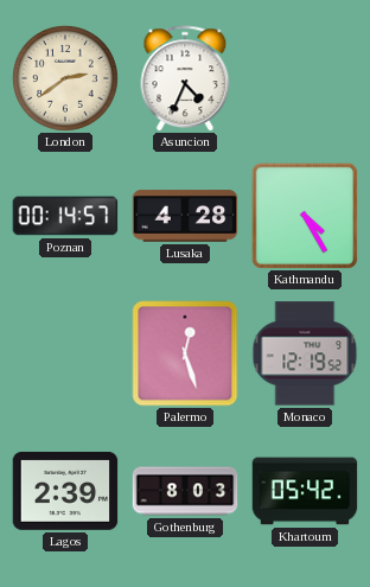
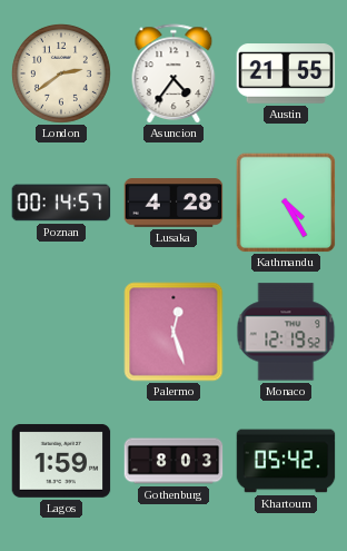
Asuncion: 4:34 -> 4:36 (173, 73)
Austin: none -> 21:55 (286, 73)
Lagos: 2:39 -> 1:59 (61, 461)
